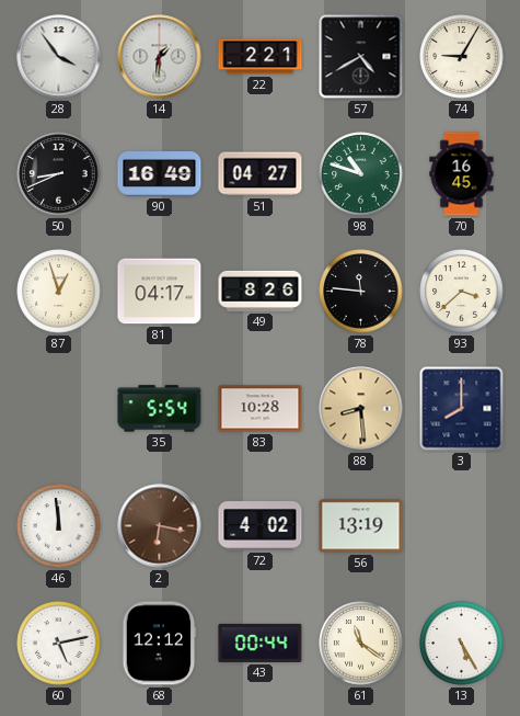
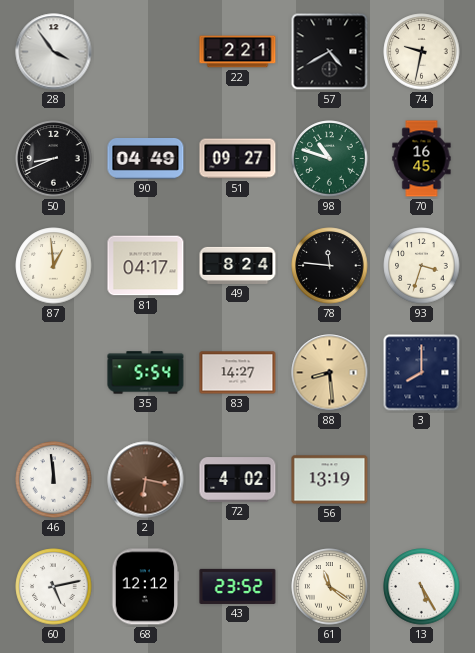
14: 1:31 -> none (160, 57)
74: 9:05 -> 9:32 (422, 52)
90: 16:49 -> 04:49 (146, 159)
51: 04:27 -> 09:27 (238, 159)
87: 12:57 -> 12:59 (54, 266)
49: 8:26 -> 8:24 (238, 265)
93: 3:38 -> 3:33 (422, 266)
83: 10:28 -> 14:27 (238, 373)
43: 00:44 -> 23:52 (238, 586)
